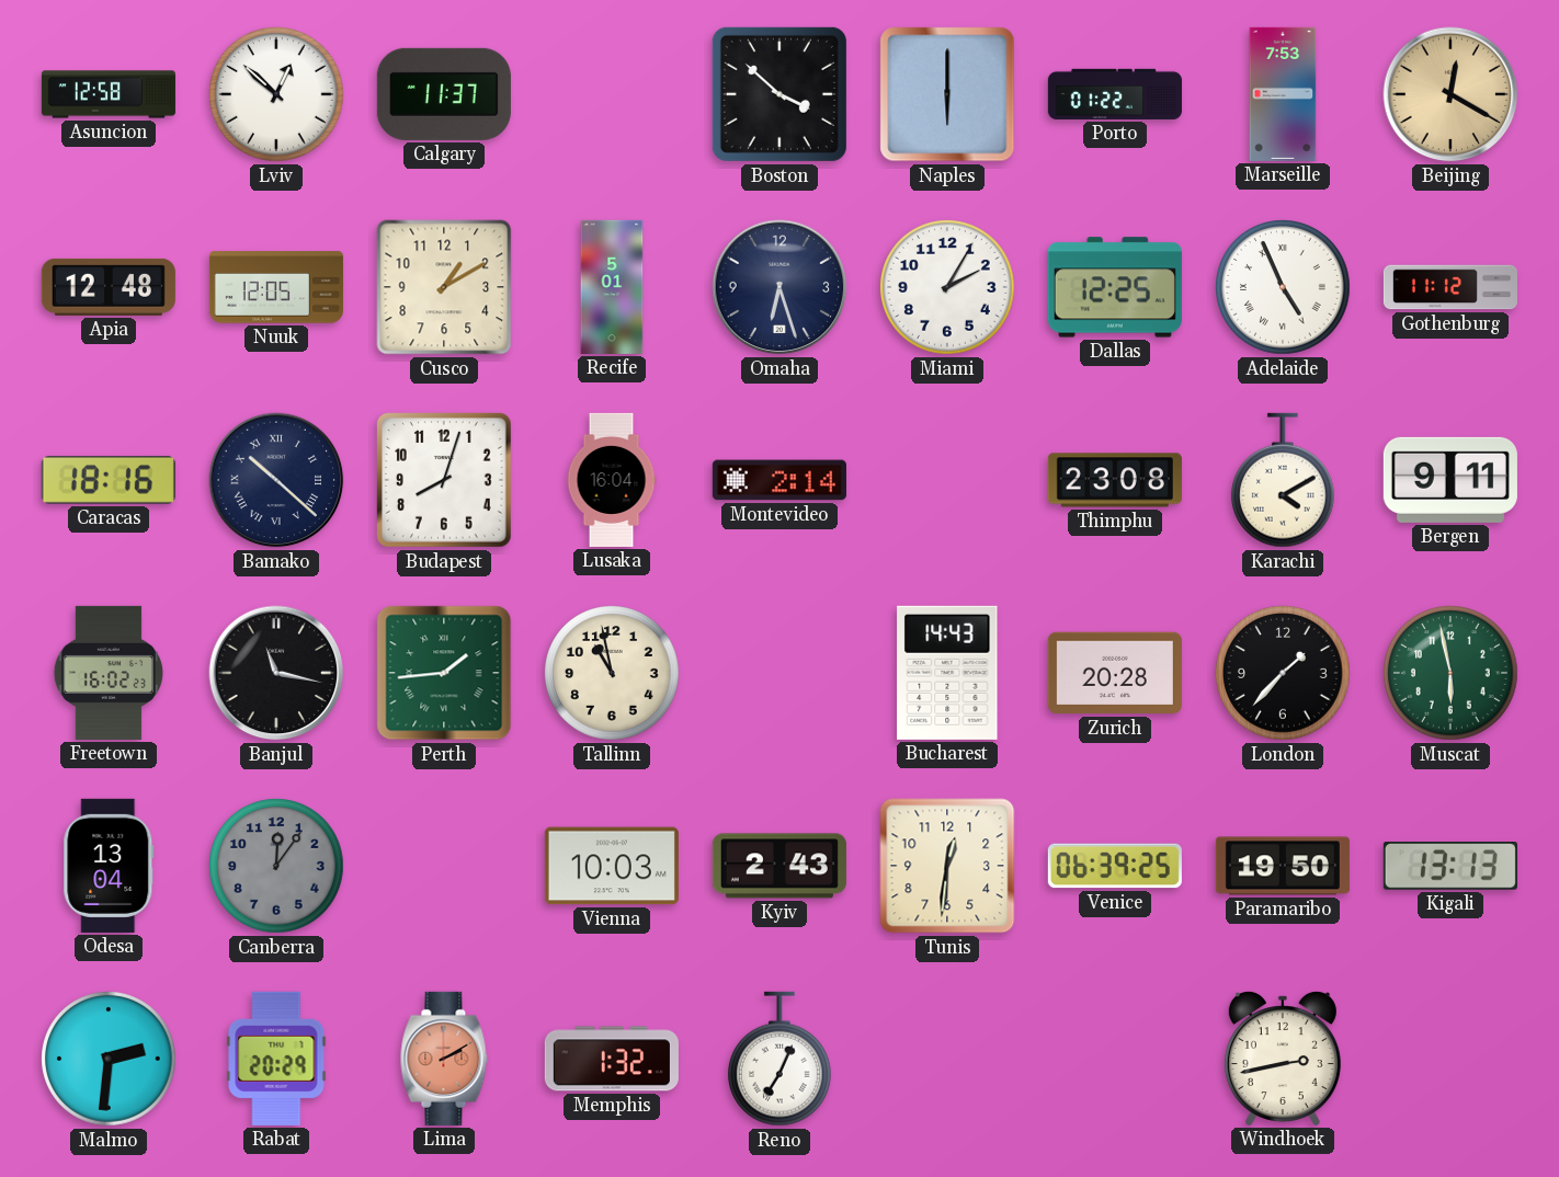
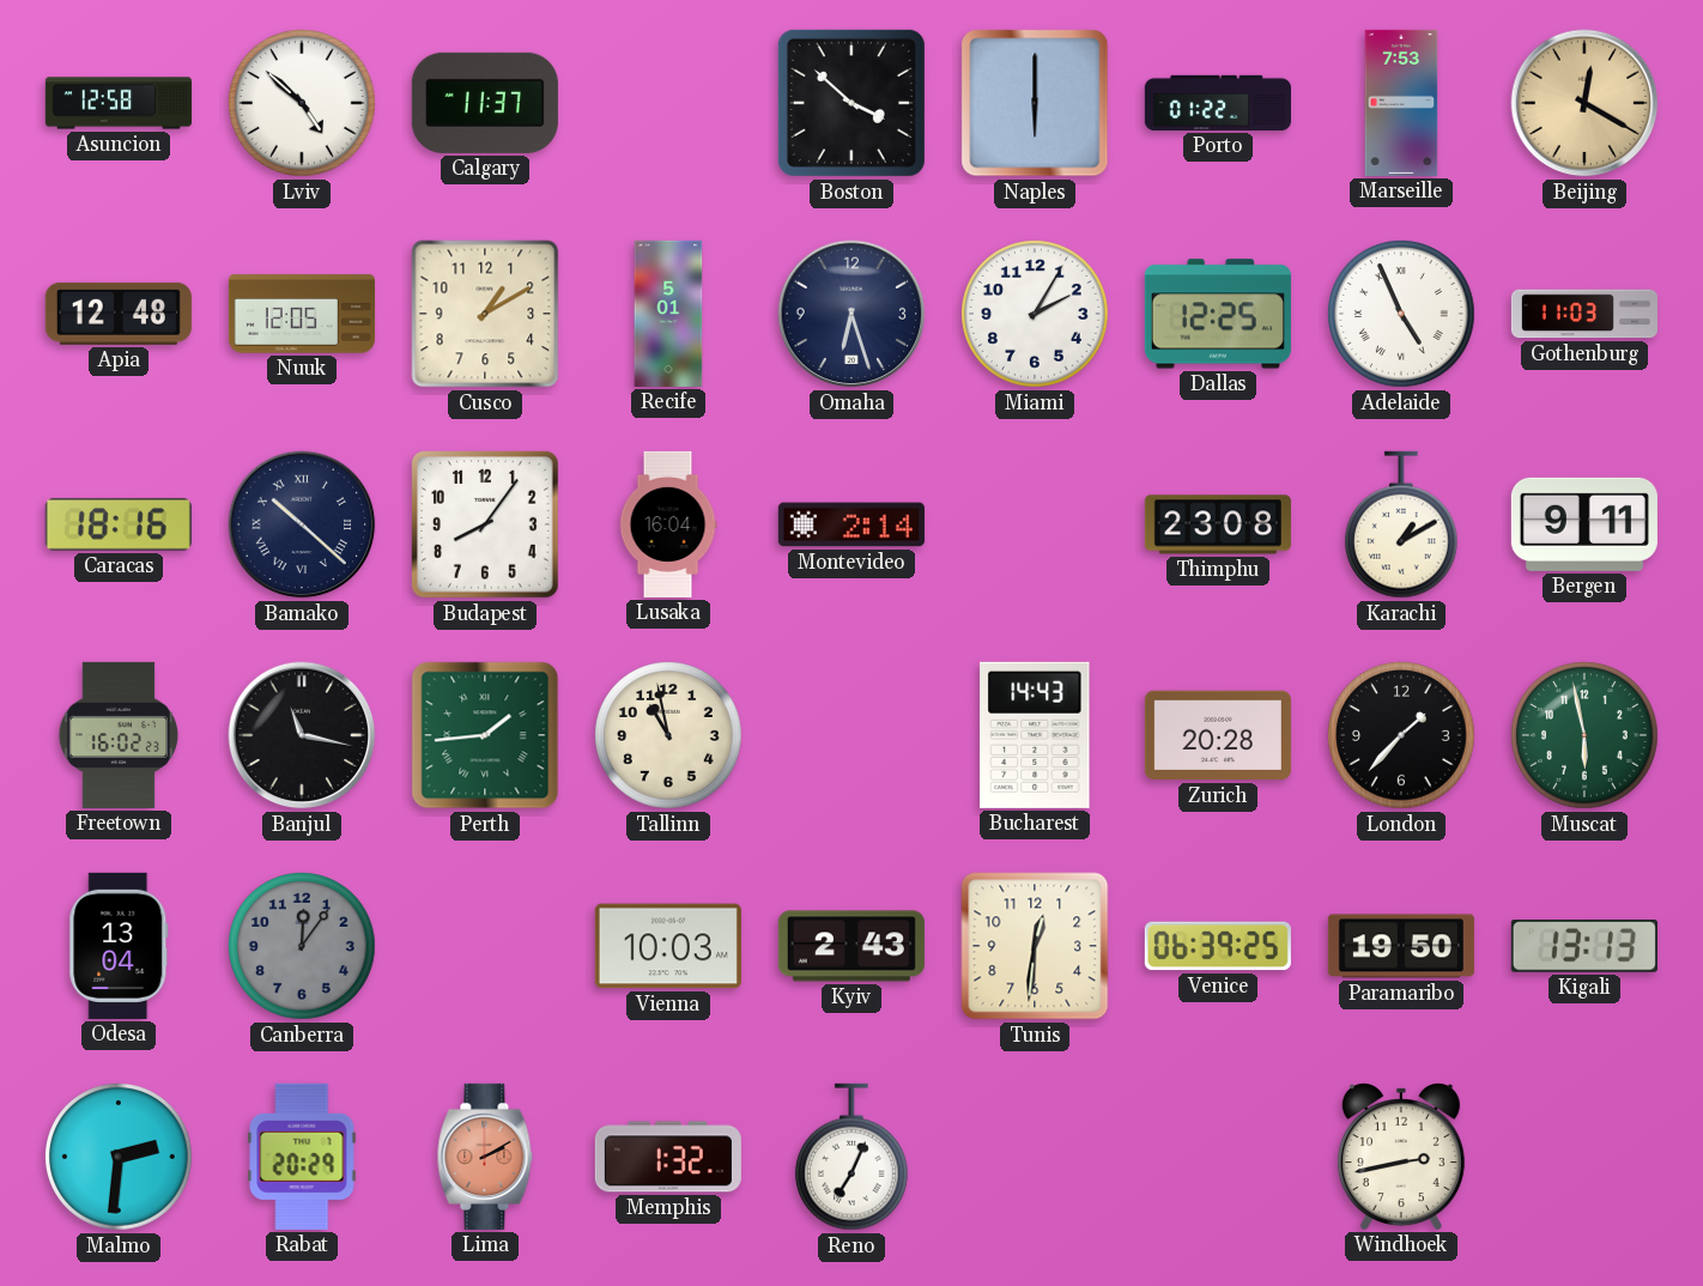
Lviv: 12:52 -> 4:52 (302, 104)
Gothenburg: 11:12 -> 11:03 (1584, 314)
Budapest: 8:03 -> 8:06 (485, 524)
Karachi: 4:10 -> 1:10 (1401, 524)
